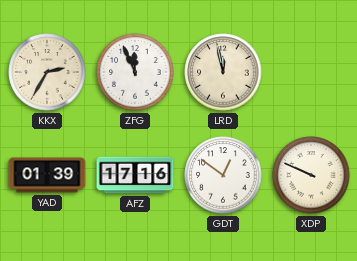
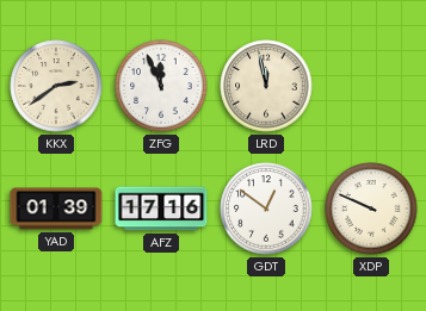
KKX: 2:35 -> 2:39 (56, 86)
